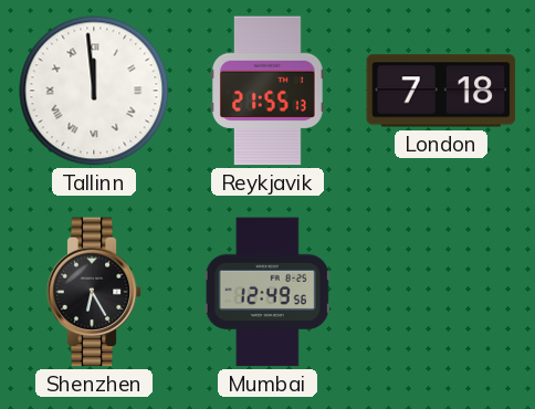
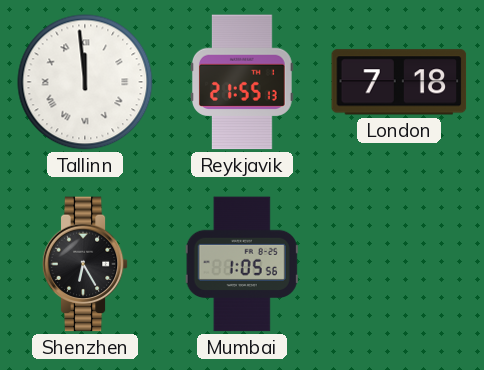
Mumbai: 12:49 -> 1:05 (242, 264)
